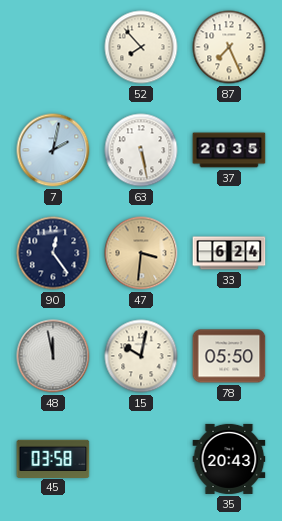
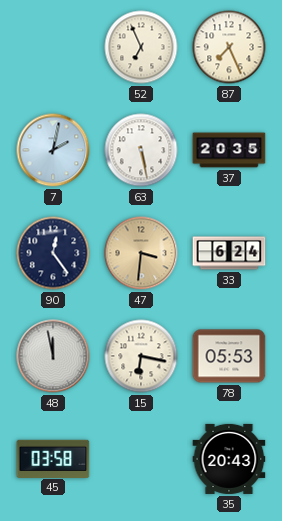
52: 7:53 -> 6:56 (141, 47)
15: 10:02 -> 6:17 (141, 356)
78: 05:50 -> 05:53 (229, 356)
